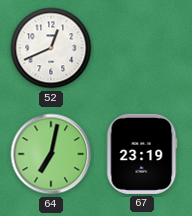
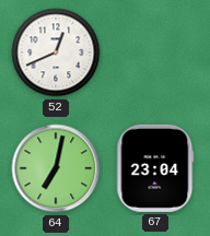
67: 23:19 -> 23:04 (155, 168)
